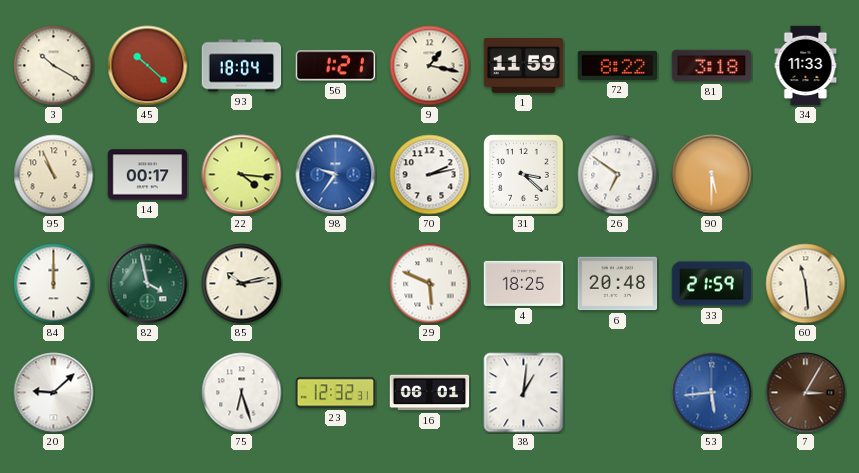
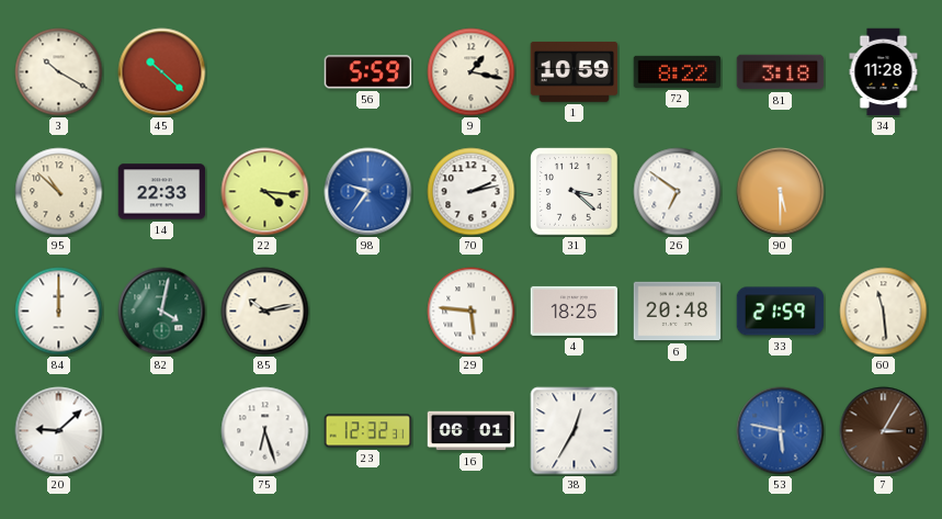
93: 18:04 -> none (242, 66)
56: 1:21 -> 5:59 (368, 72)
1: 11:59 -> 10:59 (575, 72)
34: 11:33 -> 11:28 (884, 72)
95: 10:56 -> 10:52 (59, 192)
14: 00:17 -> 22:33 (162, 192)
82: 3:58 -> 4:02 (162, 312)
29: 5:49 -> 5:46 (472, 312)
38: 1:01 -> 12:35 (575, 431)
53: 5:44 -> 5:47 (781, 431)
